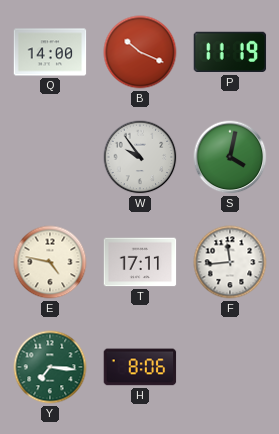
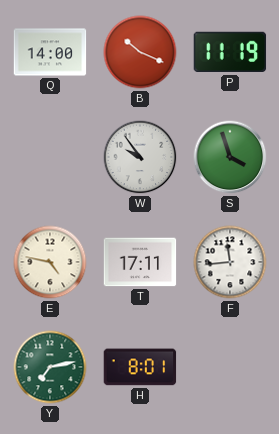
S: 4:02 -> 3:57 (230, 157)
Y: 7:16 -> 7:13 (50, 367)
H: 8:06 -> 8:01 (140, 367)
